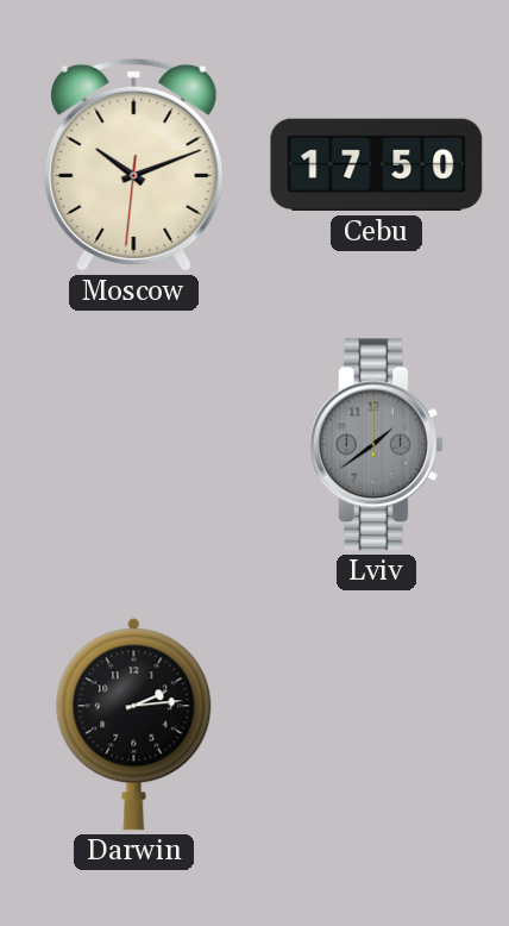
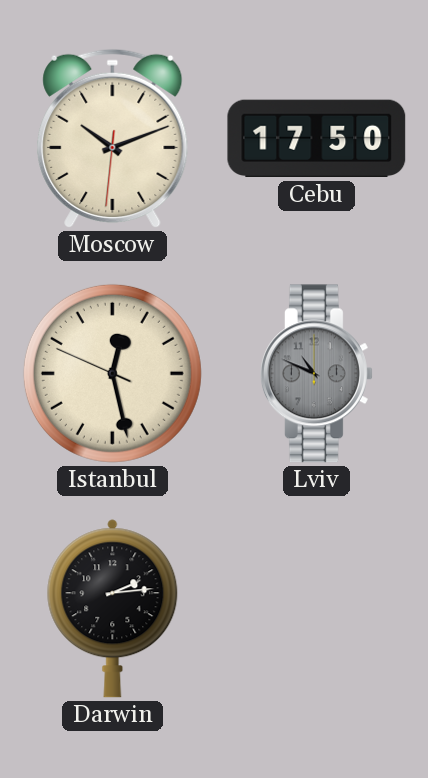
Istanbul: none -> 12:27 (112, 373)
Lviv: 1:39 -> 10:49 (316, 374)
